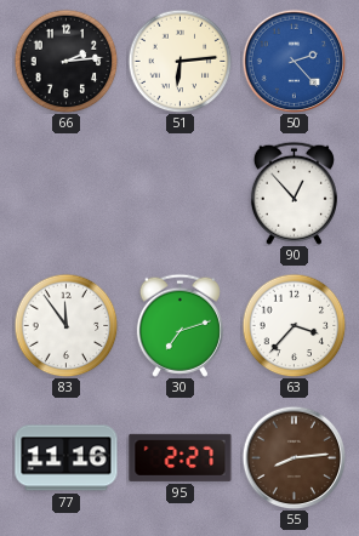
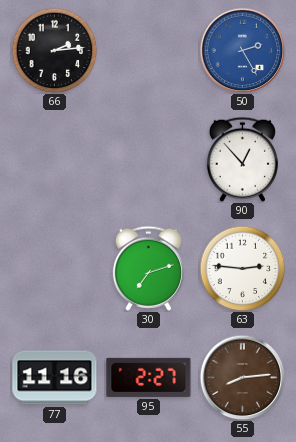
51: 6:14 -> none (180, 61)
50: 2:23 -> 2:25 (242, 50)
83: 11:54 -> none (65, 325)
63: 3:37 -> 2:46 (242, 268)
